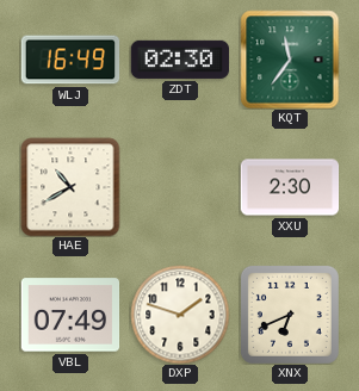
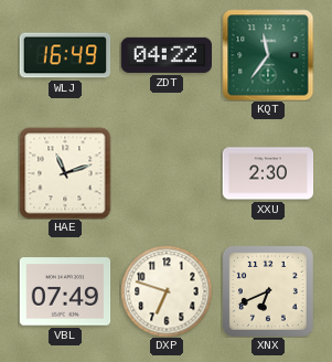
ZDT: 02:30 -> 04:22 (165, 55)
HAE: 10:40 -> 11:12 (65, 173)
DXP: 1:48 -> 6:48 (167, 291)
